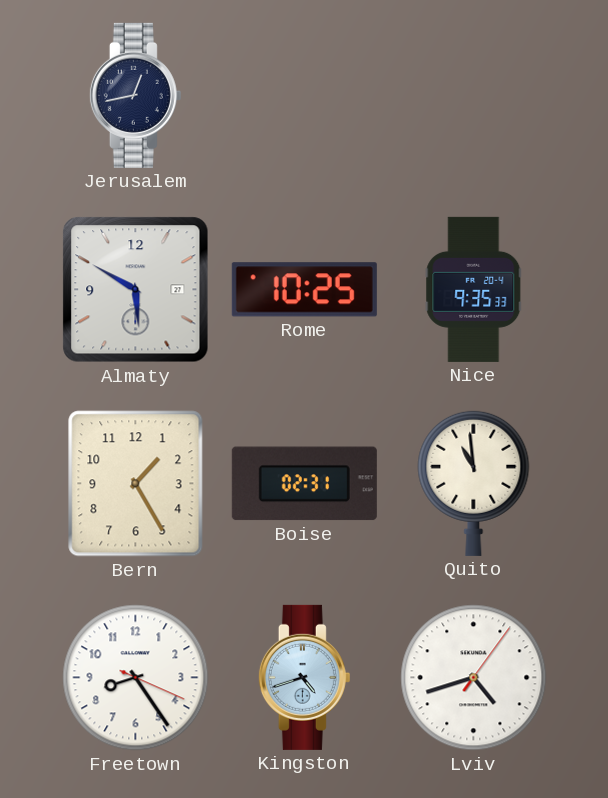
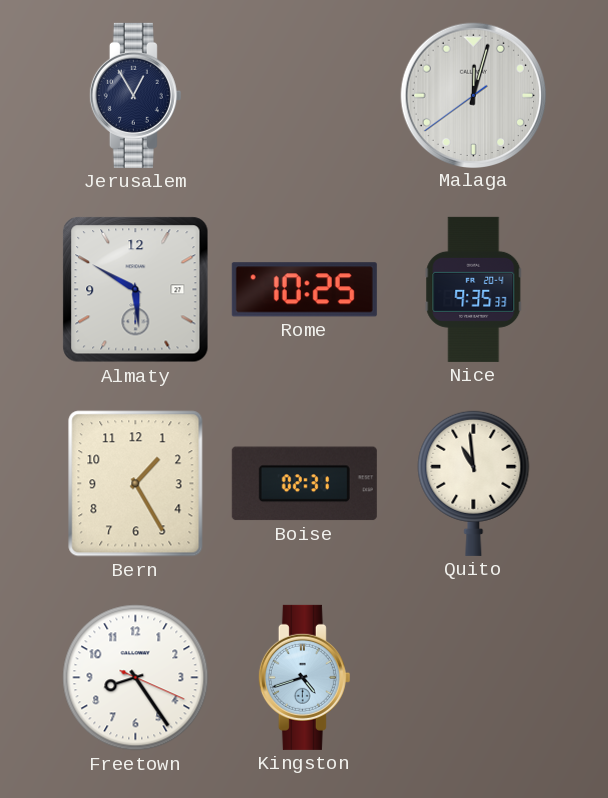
Jerusalem: 12:43 -> 12:55 (135, 95)
Malaga: none -> 12:02 (473, 95)
Lviv: 4:42 -> none (474, 678)
